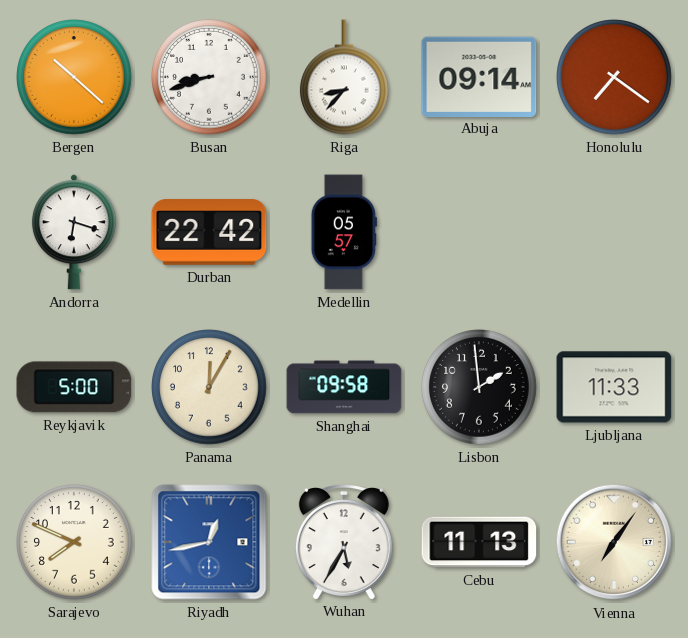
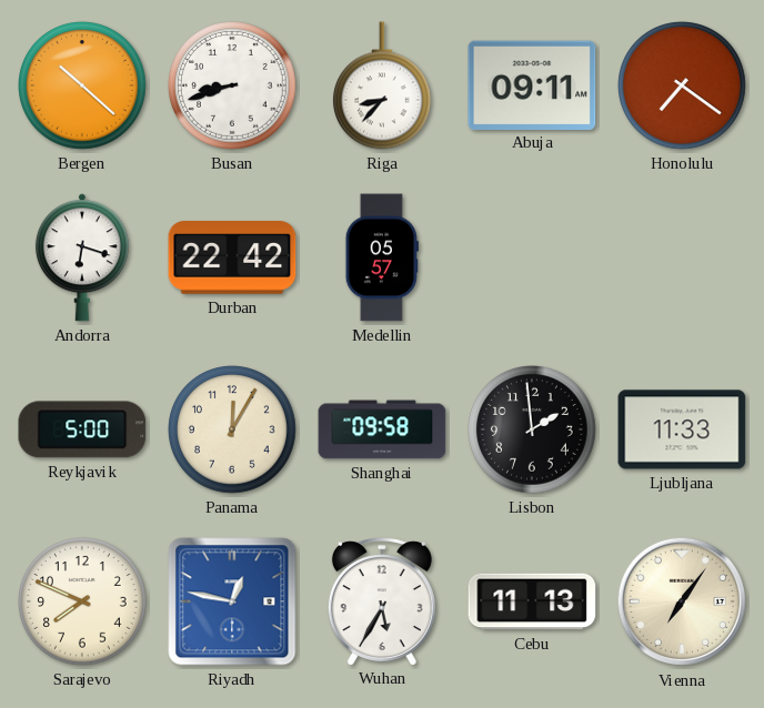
Abuja: 09:14 -> 09:11 (532, 84)
Riyadh: 12:43 -> 12:47 (232, 601)
